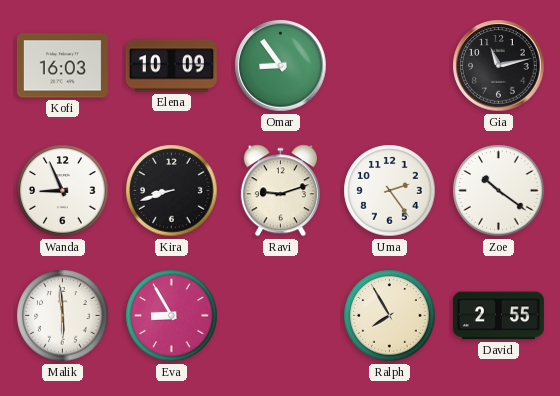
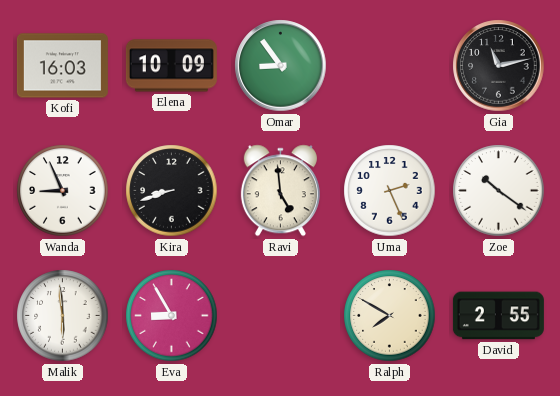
Ravi: 9:12 -> 4:59 (280, 191)
Uma: 2:24 -> 2:26 (390, 191)
Ralph: 7:55 -> 7:50 (390, 316)
